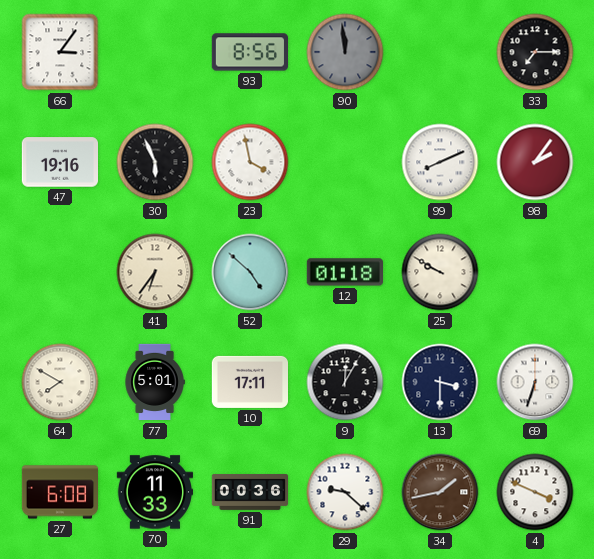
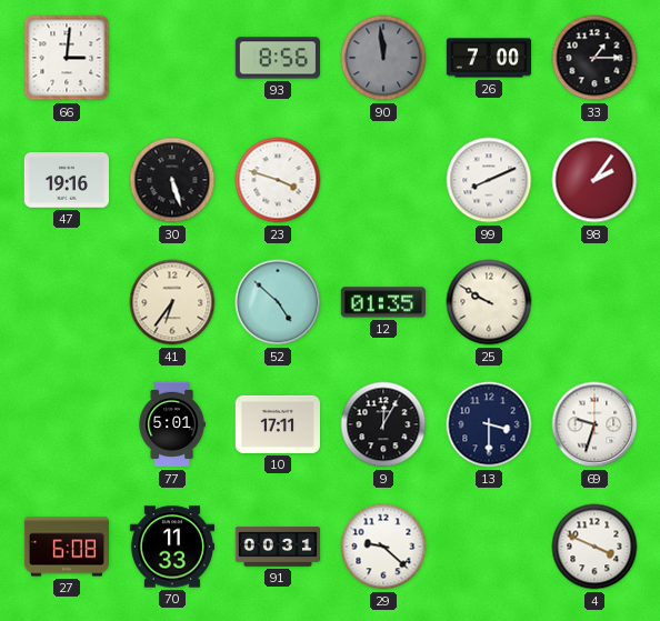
66: 3:06 -> 3:01 (67, 58)
26: none -> 7:00 (488, 58)
33: 7:15 -> 1:15 (594, 58)
30: 5:56 -> 5:27 (172, 180)
23: 3:58 -> 3:48 (278, 180)
12: 01:18 -> 01:35 (382, 302)
64: 7:50 -> none (60, 382)
69: 6:33 -> 9:33 (594, 424)
91: 00:36 -> 00:31 (278, 548)
34: 1:43 -> none (440, 492)
